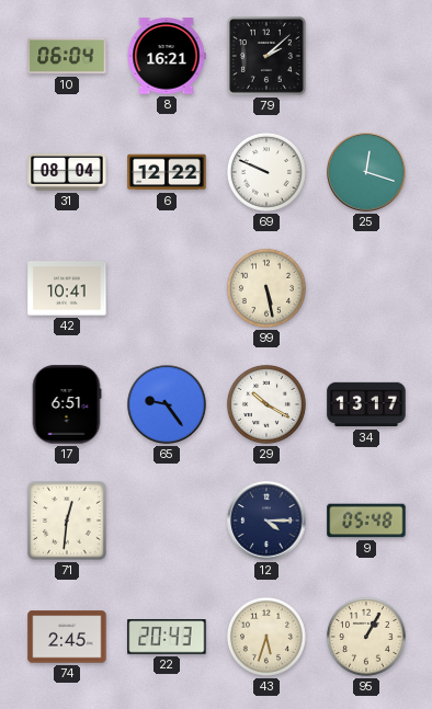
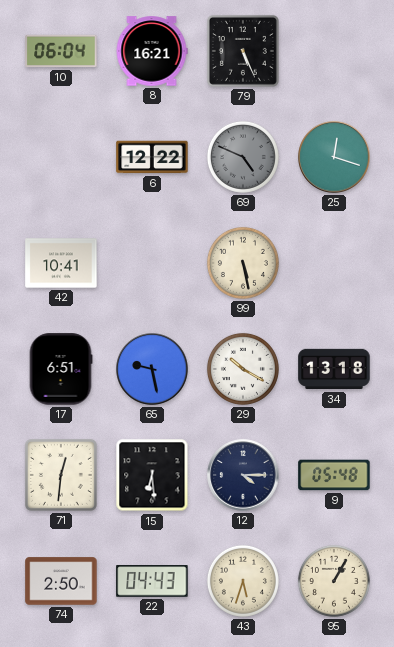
79: 2:08 -> 5:26 (243, 51)
31: 08:04 -> none (67, 172)
69: 9:49 -> 4:49 (243, 157)
69 dial: white -> grey (243, 157)
65: 9:24 -> 9:28 (152, 369)
34: 13:17 -> 13:18 (334, 369)
15: none -> 6:29 (152, 475)
74: 2:45 -> 2:50 (61, 581)
22: 20:43 -> 04:43 (152, 581)
